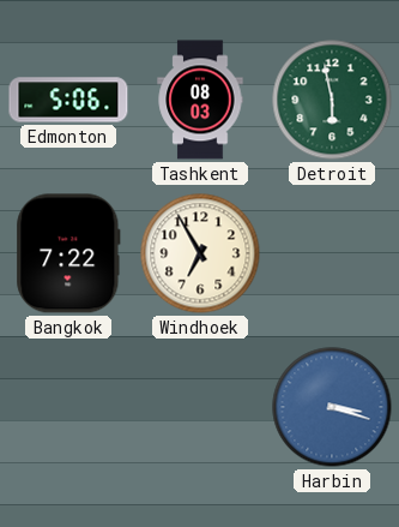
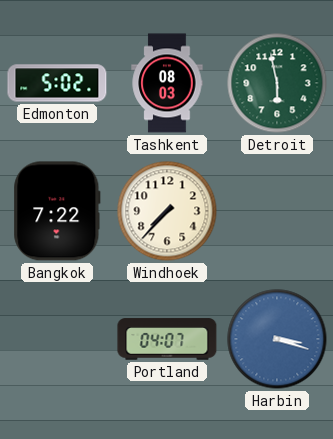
Edmonton: 5:06 -> 5:02 (57, 83)
Windhoek: 6:55 -> 7:37 (167, 211)
Portland: none -> 04:07 (167, 339)
